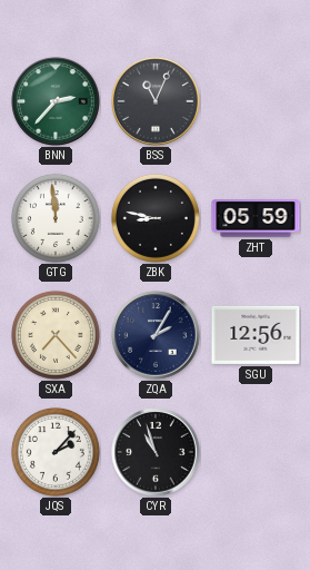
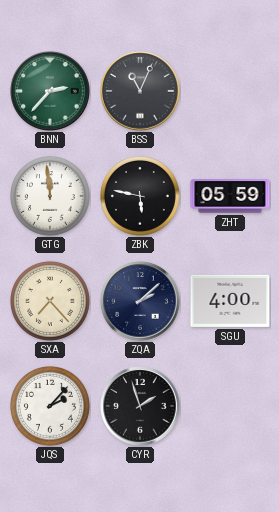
ZBK: 8:47 -> 5:47 (140, 196)
ZQA: 2:05 -> 2:08 (140, 301)
SGU: 12:56 -> 4:00 (230, 301)
CYR: 10:57 -> 1:57 (140, 406)
